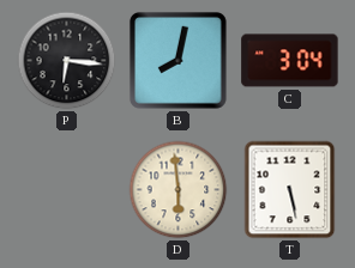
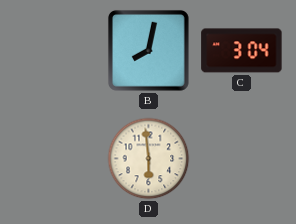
P: 6:16 -> none (67, 61)
T: 5:28 -> none (290, 190)
